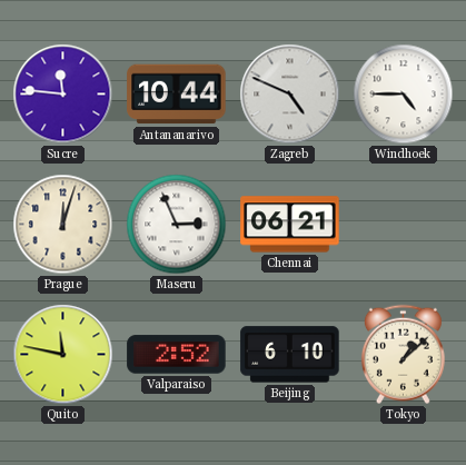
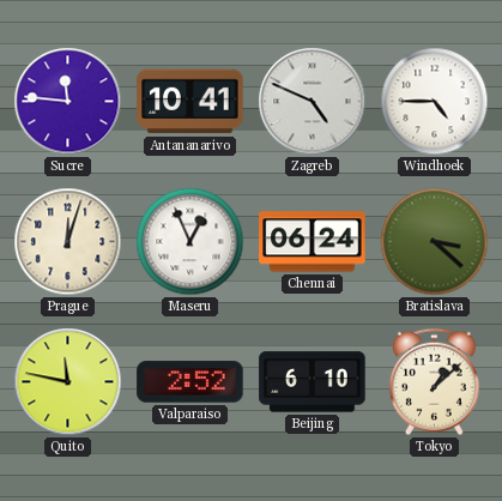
Antananarivo: 10:44 -> 10:41 (190, 102)
Maseru: 2:56 -> 12:56 (190, 242)
Chennai: 06:21 -> 06:24 (313, 242)
Bratislava: none -> 3:22 (435, 242)
